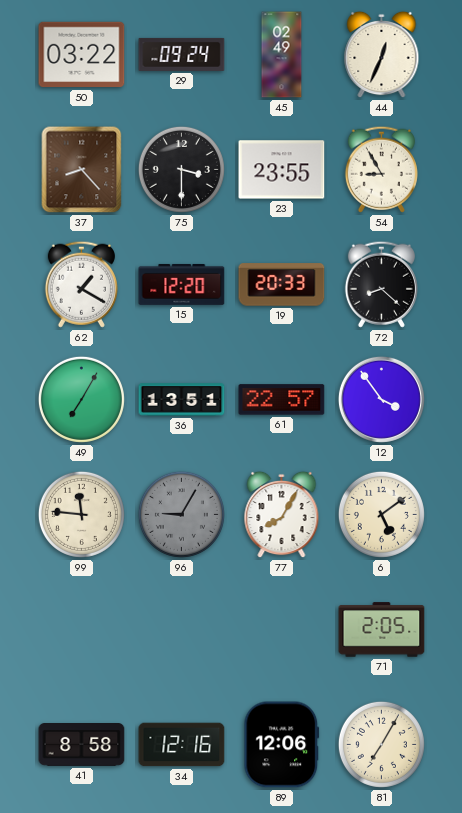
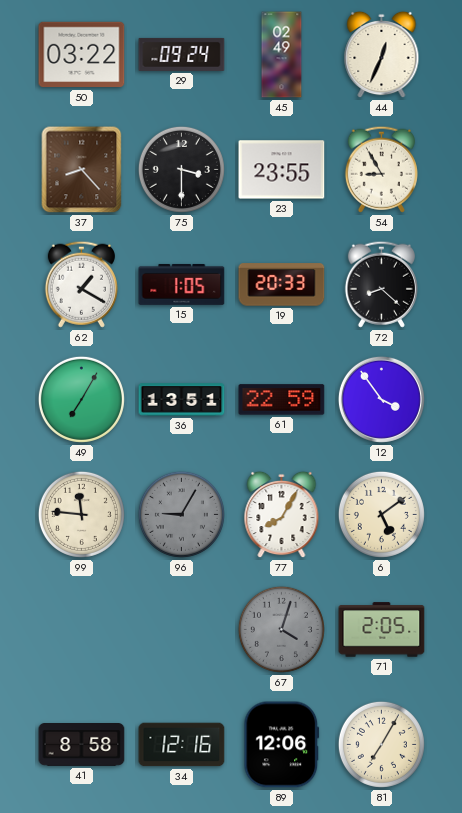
15: 12:20 -> 1:05 (182, 284)
61: 22:57 -> 22:59 (282, 400)
67: none -> 4:03 (281, 629)
